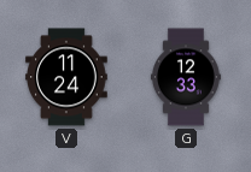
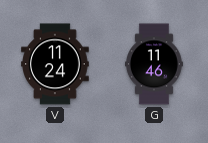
G: 12:33 -> 11:46 (154, 64)
